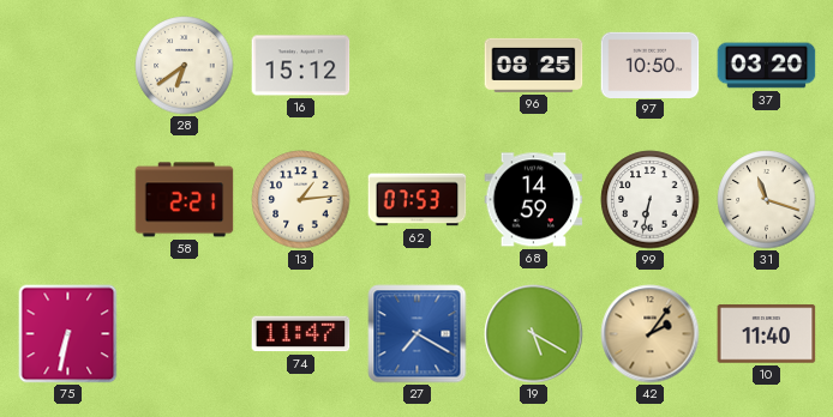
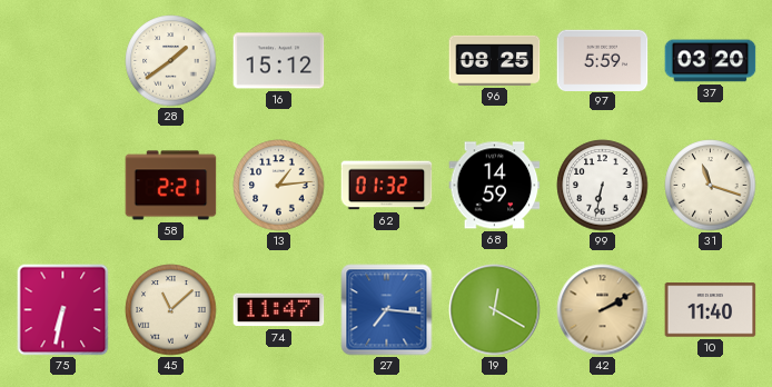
28: 6:39 -> 1:39 (171, 61)
97: 10:50 -> 5:59 (603, 60)
62: 07:53 -> 01:32 (387, 186)
45: none -> 11:08 (171, 310)
27: 7:20 -> 7:16 (387, 310)
19: 5:20 -> 12:20 (495, 310)
42: 2:06 -> 2:10 (603, 310)
